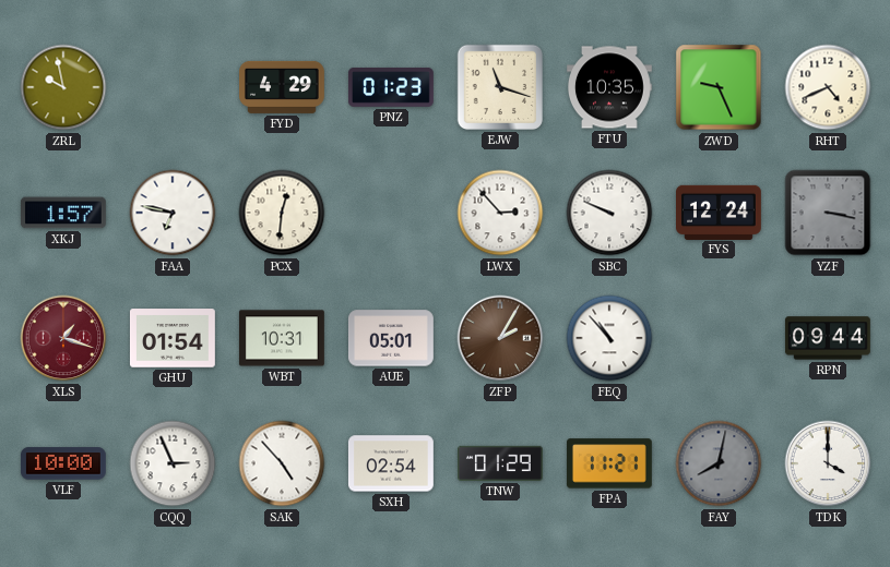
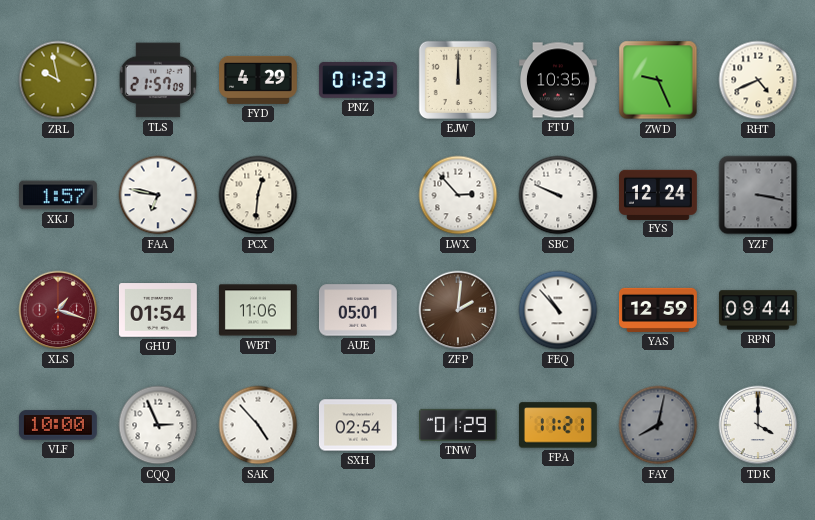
TLS: none -> 21:57 (158, 80)
EJW: 11:18 -> 12:00 (458, 80)
WBT: 10:31 -> 11:06 (258, 310)
ZFP: 2:05 -> 2:01 (458, 310)
YAS: none -> 12:59 (659, 310)
